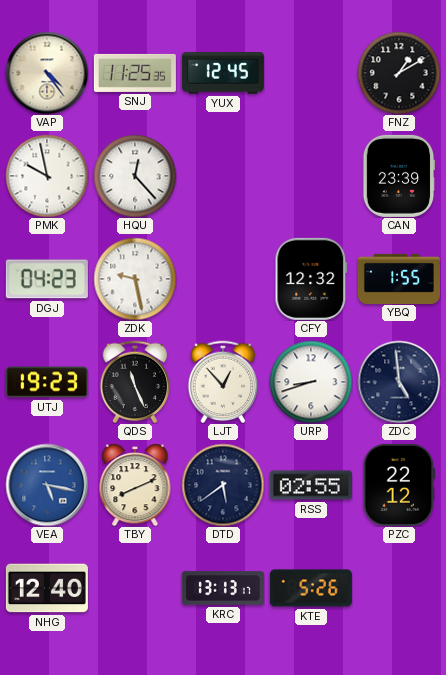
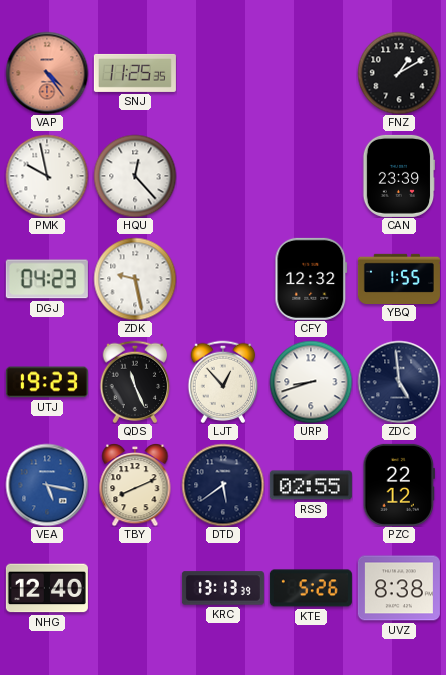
VAP dial: cream -> salmon (47, 73)
YUX: 12:45 -> none (223, 73)
KRC: 13:13:17 -> 13:13:39 (223, 588)
UVZ: none -> 8:38 (399, 588)
